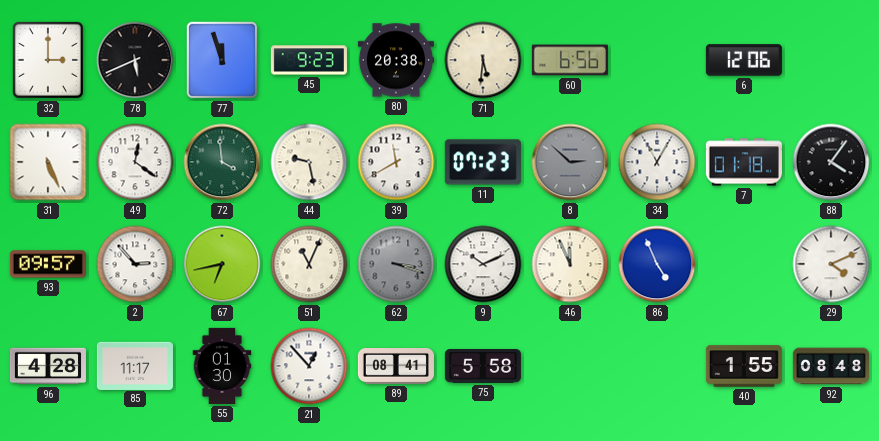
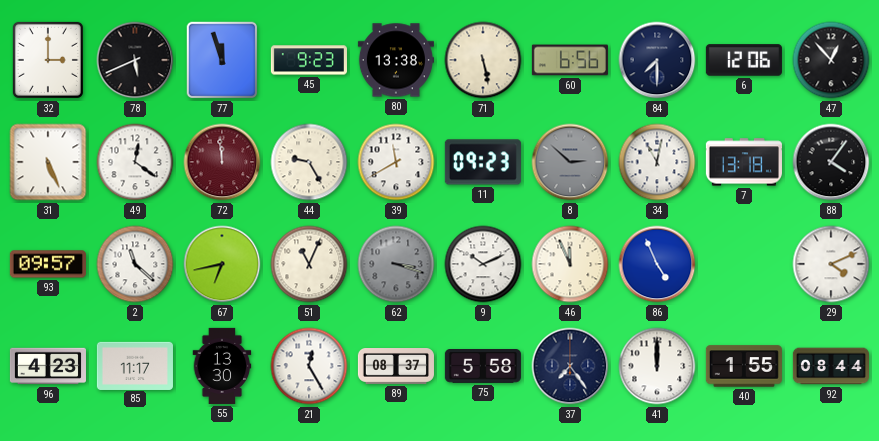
80: 20:38 -> 13:38 (396, 60)
71: 5:31 -> 5:28 (483, 60)
84: none -> 7:30 (657, 60)
47: none -> 12:53 (831, 60)
72: 3:59 -> 11:59 (222, 162)
72 dial: green -> burgundy (222, 162)
44: 9:28 -> 9:25 (309, 162)
11: 07:23 -> 09:23 (483, 162)
34: 11:05 -> 11:02 (657, 162)
7: 01:18 -> 13:18 (744, 162)
2: 2:53 -> 11:22 (135, 264)
96: 4:28 -> 4:23 (48, 366)
55: 01:30 -> 13:30 (222, 366)
21: 12:53 -> 12:25 (309, 366)
89: 08:41 -> 08:37 (396, 367)
37: none -> 7:24 (570, 366)
41: none -> 12:00 (657, 366)
92: 08:48 -> 08:44 (831, 366)
